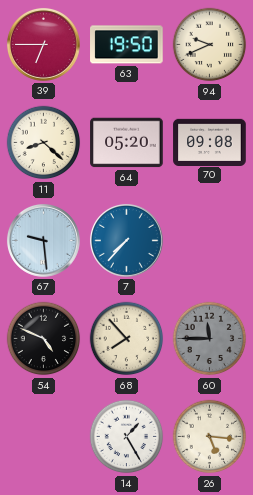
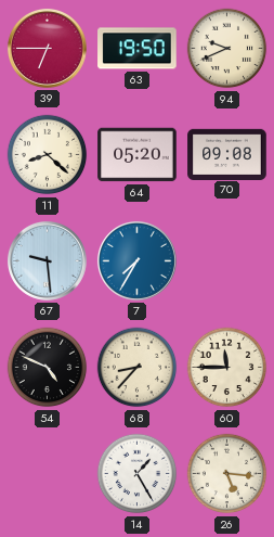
7: 7:37 -> 7:35 (136, 260)
68: 7:53 -> 8:37 (138, 368)
60 dial: grey -> cream (227, 368)
